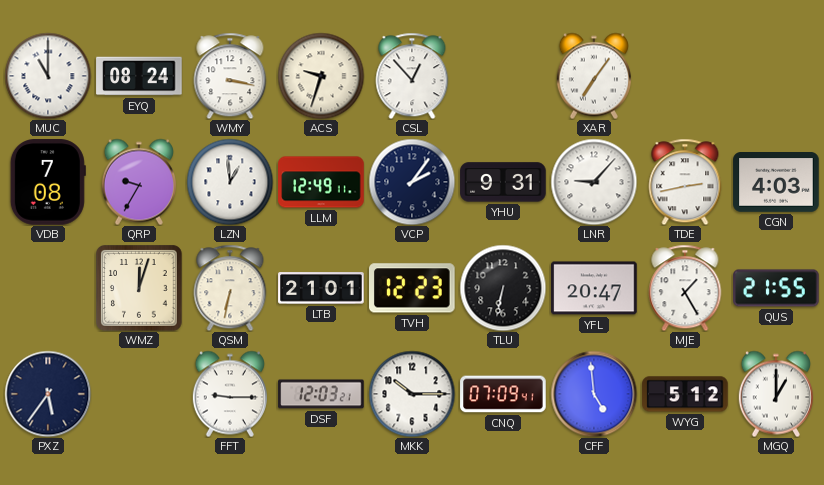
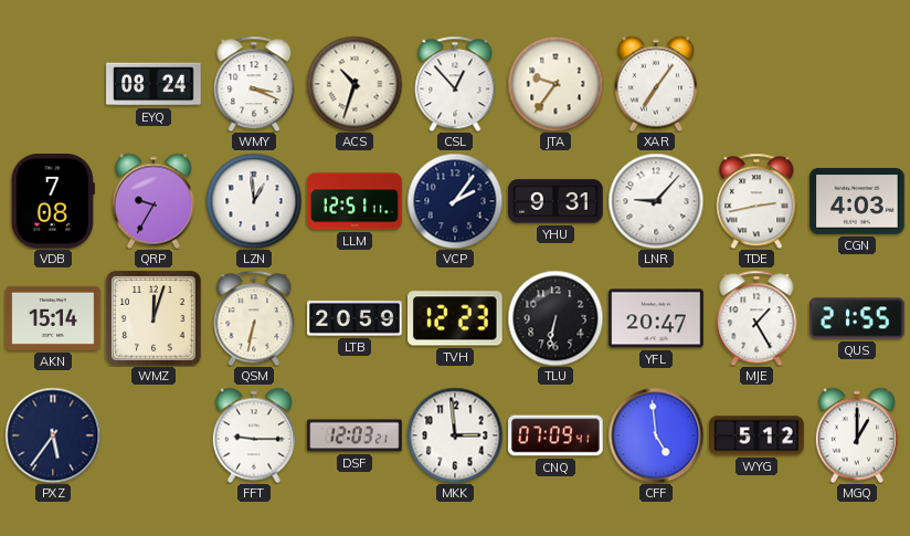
MUC: 11:00 -> none (48, 76)
WMY: 3:17 -> 3:19 (254, 84)
ACS: 9:33 -> 10:33 (355, 84)
JTA: none -> 9:36 (555, 84)
LLM: 12:49 -> 12:51 (355, 201)
AKN: none -> 15:14 (53, 318)
LTB: 21:01 -> 20:59 (355, 318)
MKK: 10:15 -> 2:59 (455, 435)
